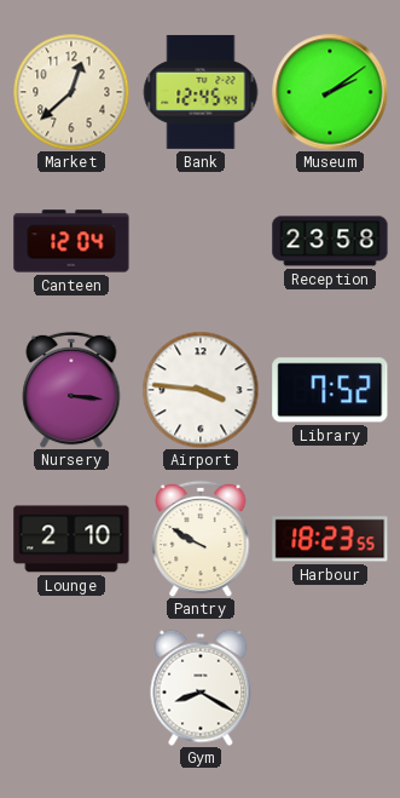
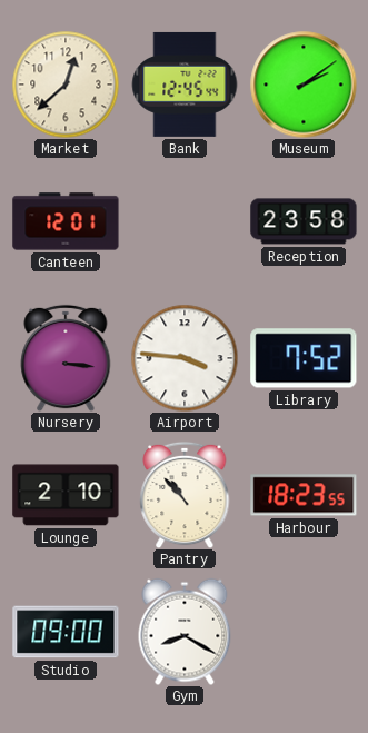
Canteen: 12:04 -> 12:01 (66, 221)
Pantry: 9:50 -> 10:53 (185, 495)
Studio: none -> 09:00 (66, 632)
